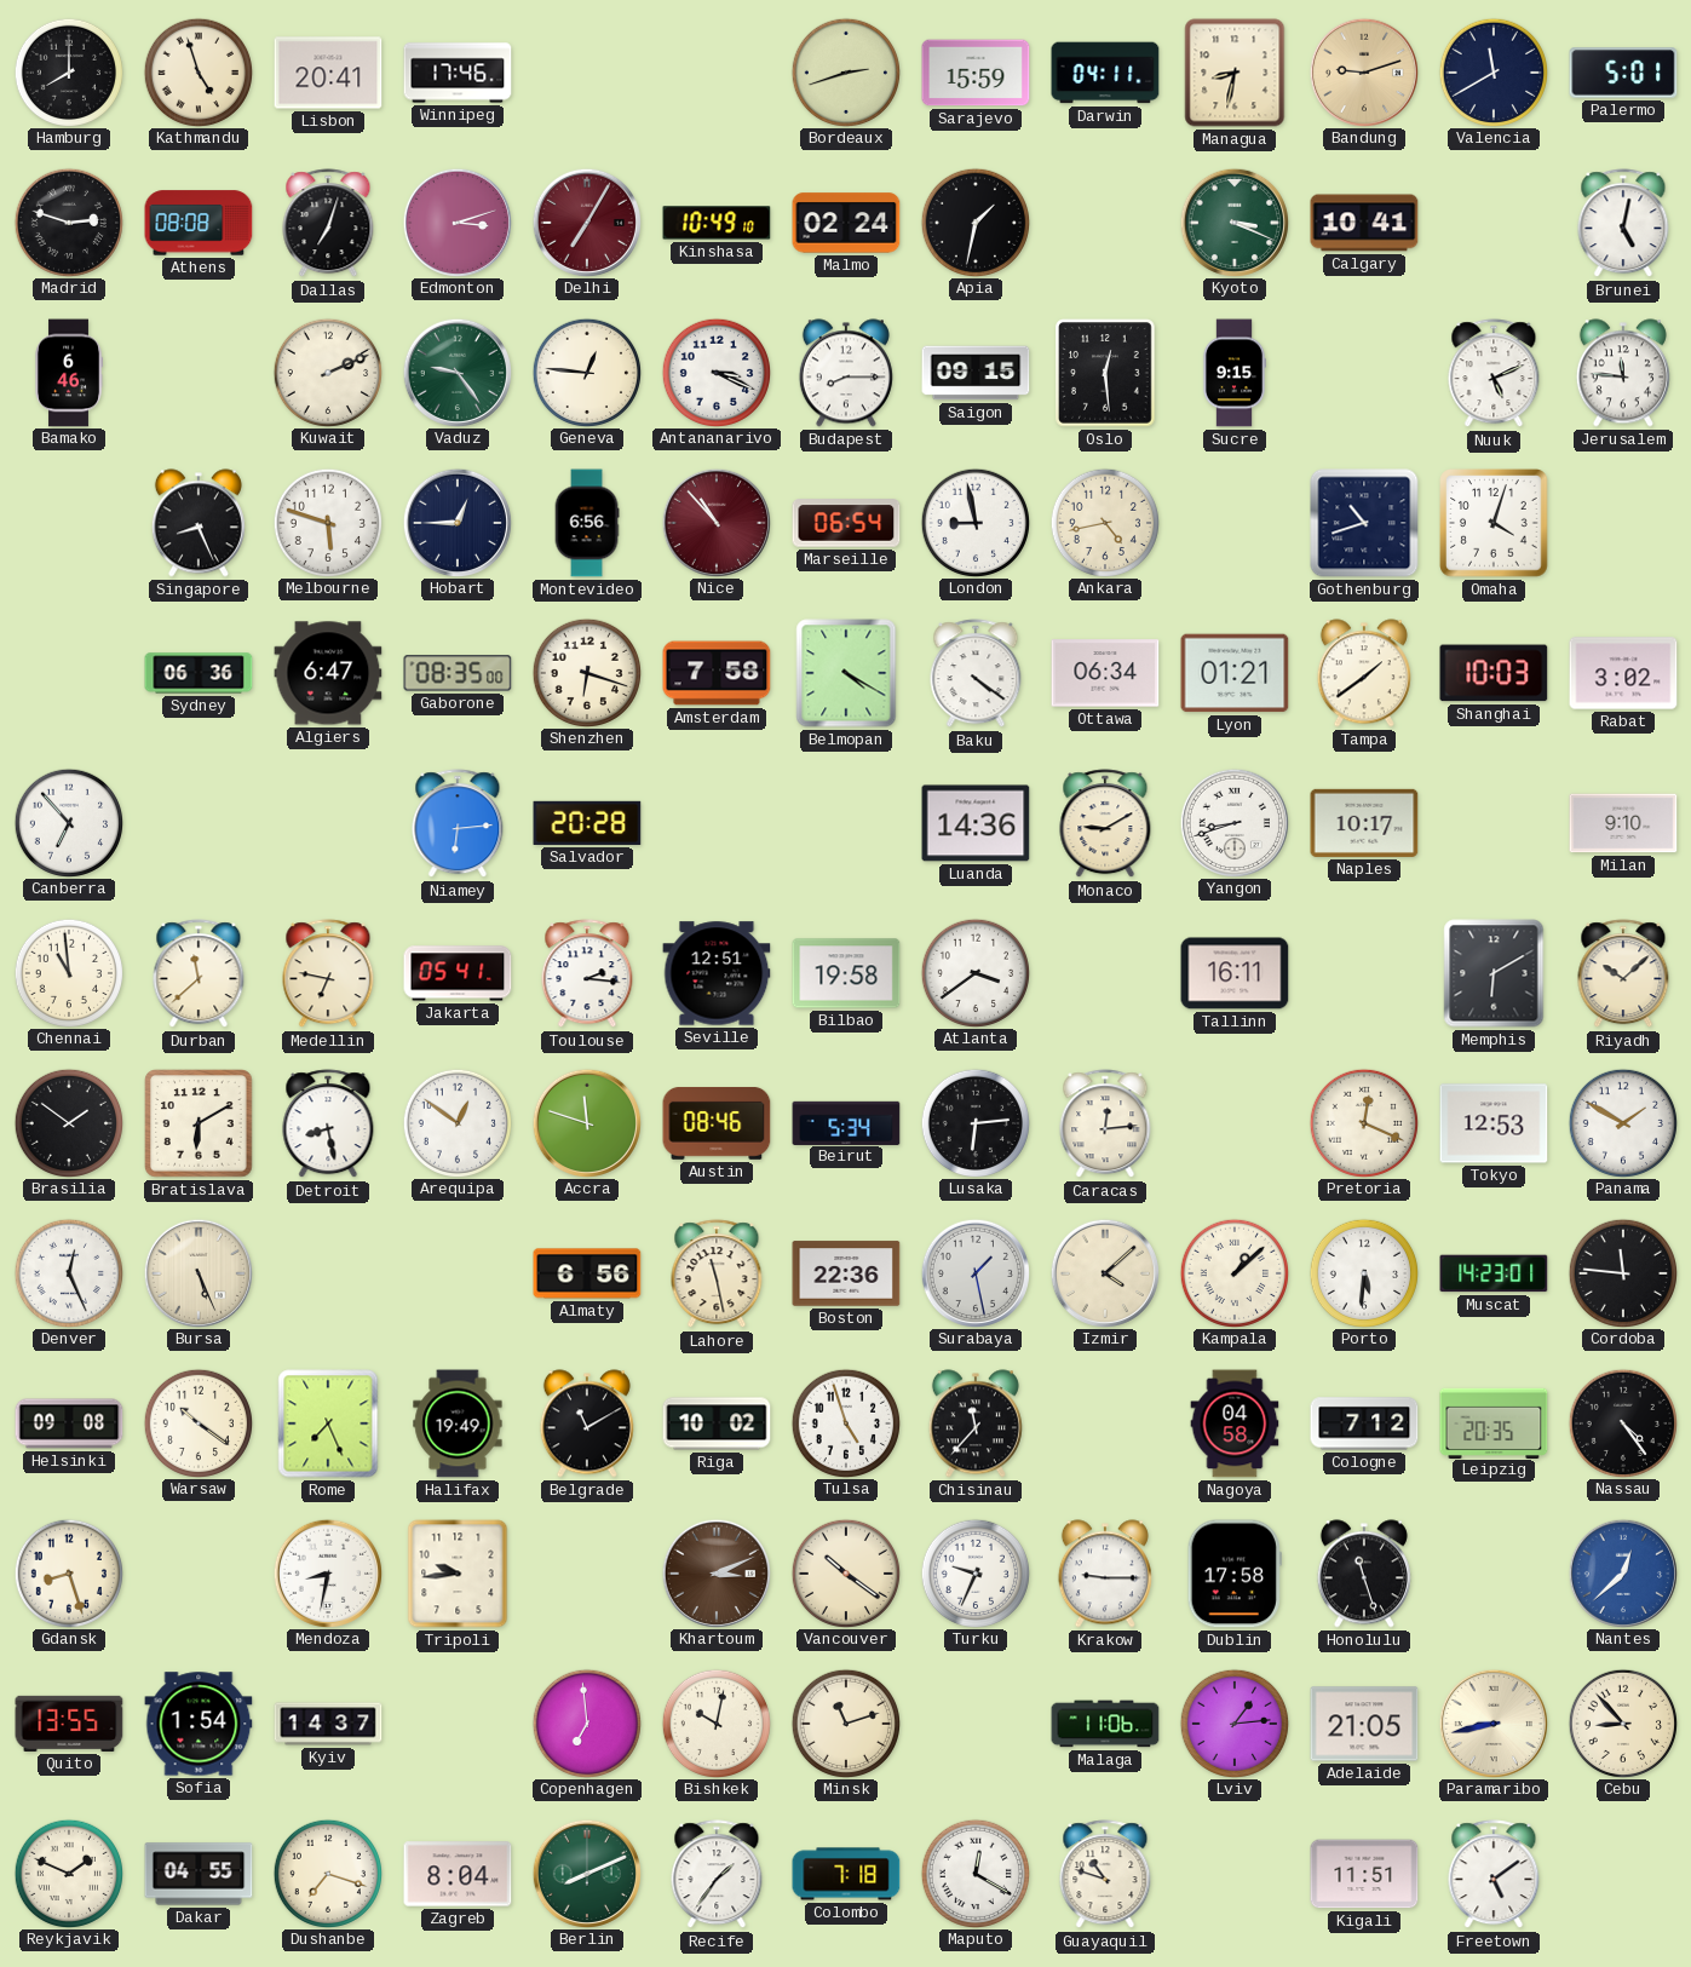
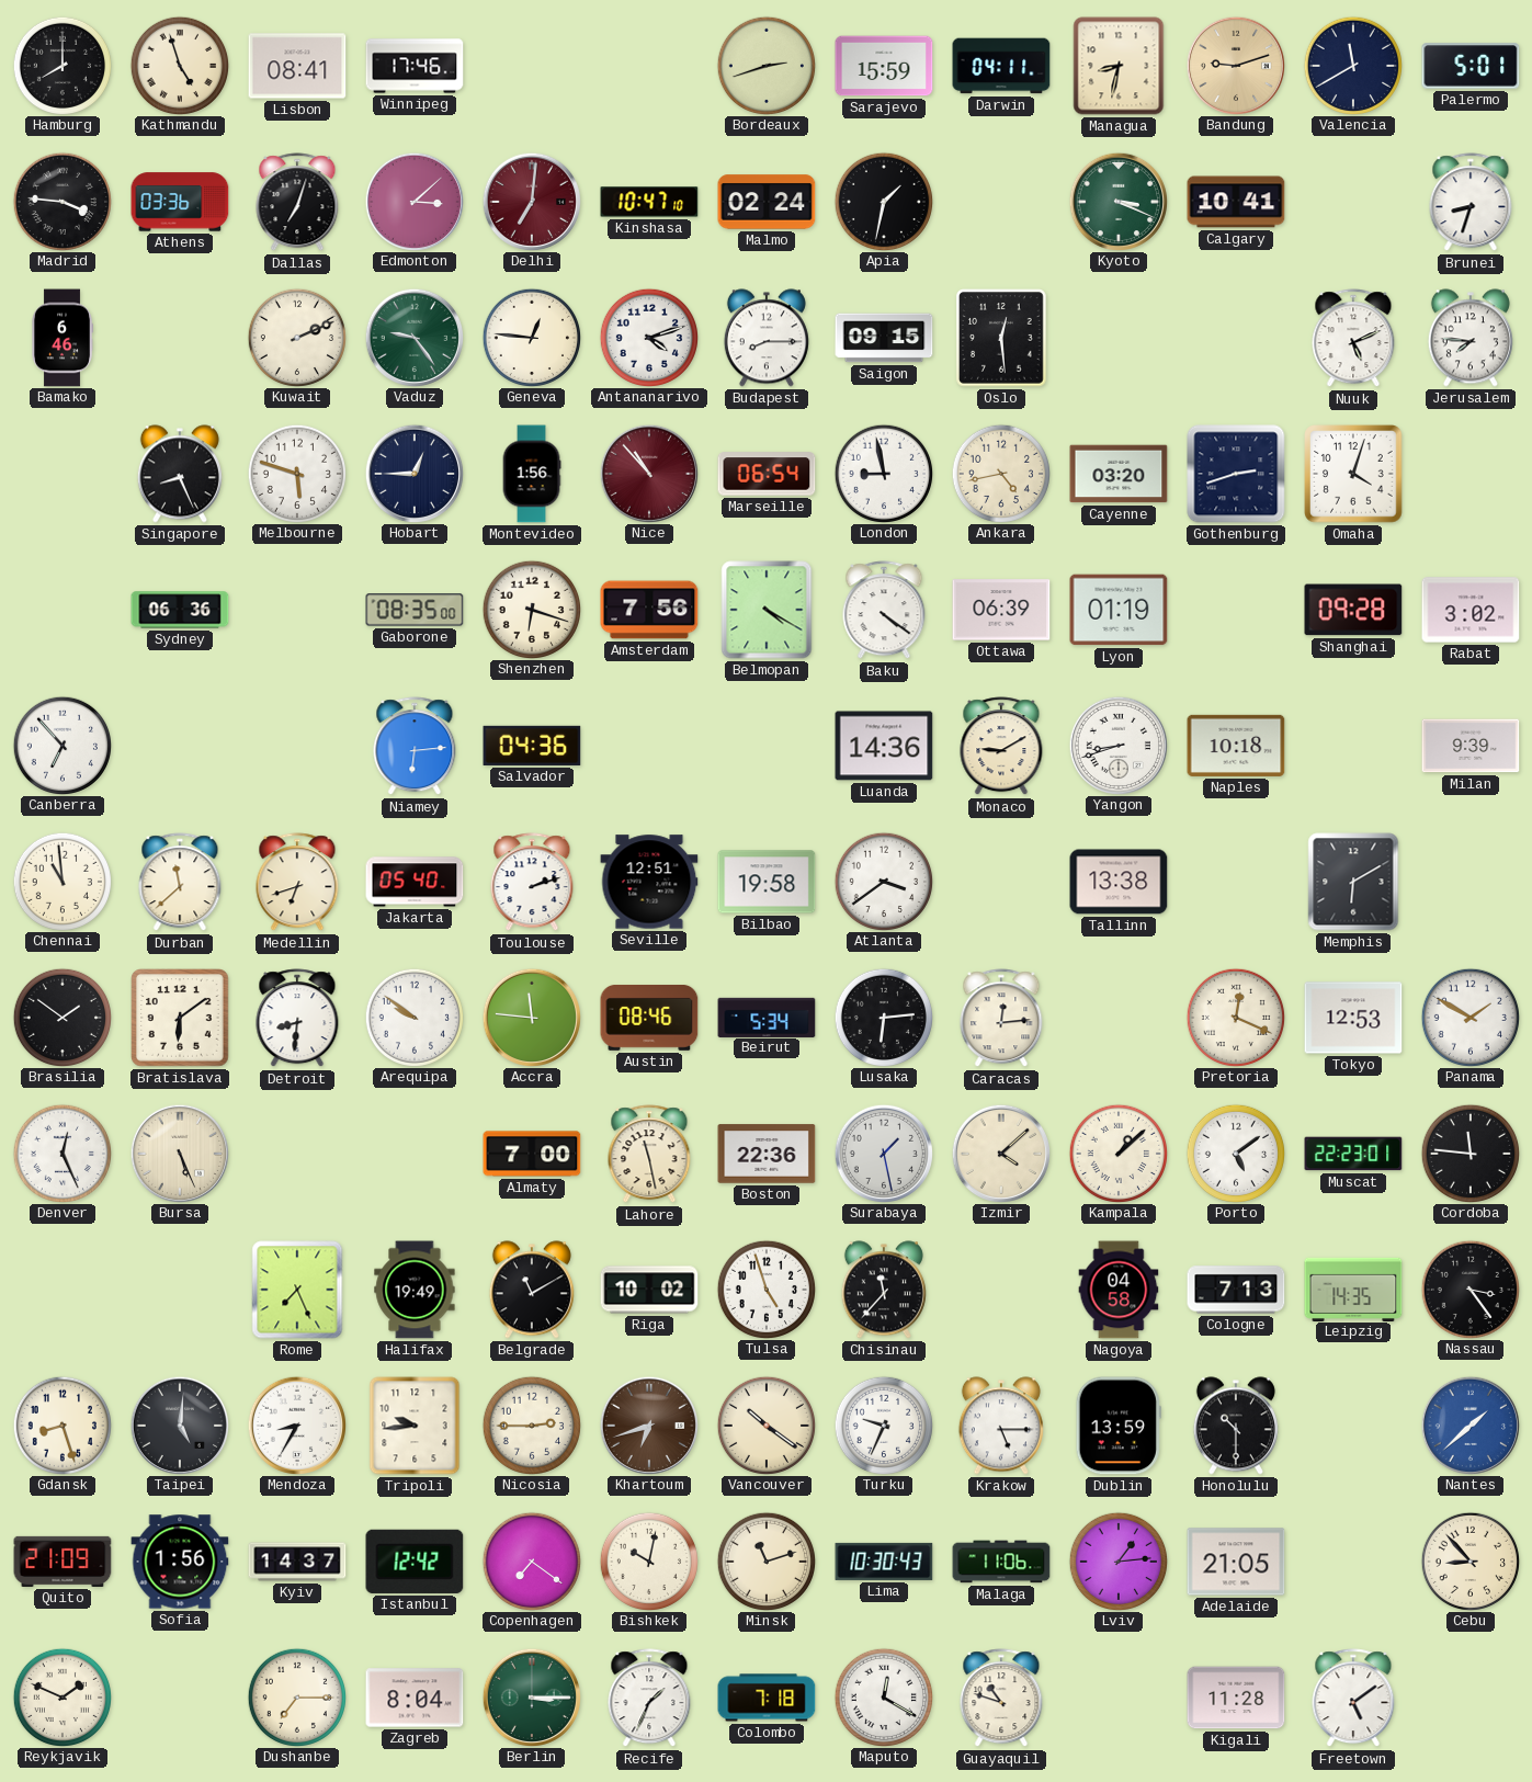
Lisbon: 20:41 -> 08:41 (297, 66)
Madrid: 2:48 -> 3:46 (61, 201)
Athens: 08:08 -> 03:36 (180, 202)
Edmonton: 3:12 -> 3:08 (413, 201)
Delhi: 7:05 -> 7:01 (531, 201)
Kinshasa: 10:49 -> 10:47 (649, 202)
Brunei: 5:02 -> 8:33 (1471, 203)
Antananarivo: 3:19 -> 4:12 (648, 337)
Sucre: 9:15 -> none (1233, 373)
Jerusalem: 11:46 -> 7:46 (1471, 338)
Montevideo: 6:56 -> 1:56 (532, 474)
Cayenne: none -> 03:20 (1119, 474)
Gothenburg: 10:42 -> 2:42 (1236, 474)
Algiers: 6:47 -> none (328, 673)
Amsterdam: 7:58 -> 7:56 (649, 610)
Ottawa: 06:34 -> 06:39 (1001, 610)
Lyon: 01:21 -> 01:19 (1119, 610)
Tampa: 1:39 -> none (1364, 673)
Shanghai: 10:03 -> 09:28 (1353, 610)
Salvador: 20:28 -> 04:36 (532, 746)
Naples: 10:17 -> 10:18 (1236, 746)
Milan: 9:10 -> 9:39 (1471, 746)
Medellin: 6:47 -> 6:42 (297, 883)
Jakarta: 05:41 -> 05:40 (415, 882)
Toulouse: 2:16 -> 2:12 (532, 883)
Tallinn: 16:11 -> 13:38 (1119, 882)
Riyadh: 10:08 -> none (1623, 974)
Bratislava: 6:10 -> 6:09 (180, 1018)
Detroit: 8:28 -> 8:31 (297, 1019)
Arequipa: 12:51 -> 9:51 (413, 1017)
Accra: 11:48 -> 11:46 (531, 1017)
Almaty: 6:56 -> 7:00 (532, 1154)
Porto: 5:31 -> 5:09 (1235, 1153)
Muscat: 14:23 -> 22:23 (1353, 1154)
Helsinki: 09:08 -> none (69, 1424)
Warsaw: 10:21 -> none (197, 1422)
Cologne: 7:12 -> 7:13 (1236, 1290)
Leipzig: 20:35 -> 14:35 (1353, 1289)
Nassau: 4:24 -> 3:24 (1469, 1289)
Taipei: none -> 5:01 (179, 1425)
Mendoza: 8:32 -> 8:35 (296, 1425)
Nicosia: none -> 2:45 (531, 1425)
Khartoum: 3:11 -> 6:42 (648, 1425)
Krakow: 9:15 -> 5:15 (1001, 1426)
Dublin: 17:58 -> 13:59 (1119, 1426)
Honolulu: 11:27 -> 10:30 (1236, 1426)
Nantes: 12:38 -> 1:38 (1469, 1425)
Quito: 13:55 -> 21:09 (63, 1562)
Sofia: 1:54 -> 1:56 (180, 1562)
Istanbul: none -> 12:42 (415, 1562)
Copenhagen: 6:59 -> 7:21 (531, 1560)
Lima: none -> 10:30 (884, 1562)
Paramaribo: 8:43 -> none (1492, 1722)
Dakar: 04:55 -> none (199, 1874)
Dushanbe: 7:18 -> 7:15 (296, 1696)
Berlin: 8:11 -> 3:15 (531, 1696)
Recife: 1:36 -> 1:34 (649, 1699)
Kigali: 11:51 -> 11:28 (1236, 1698)
